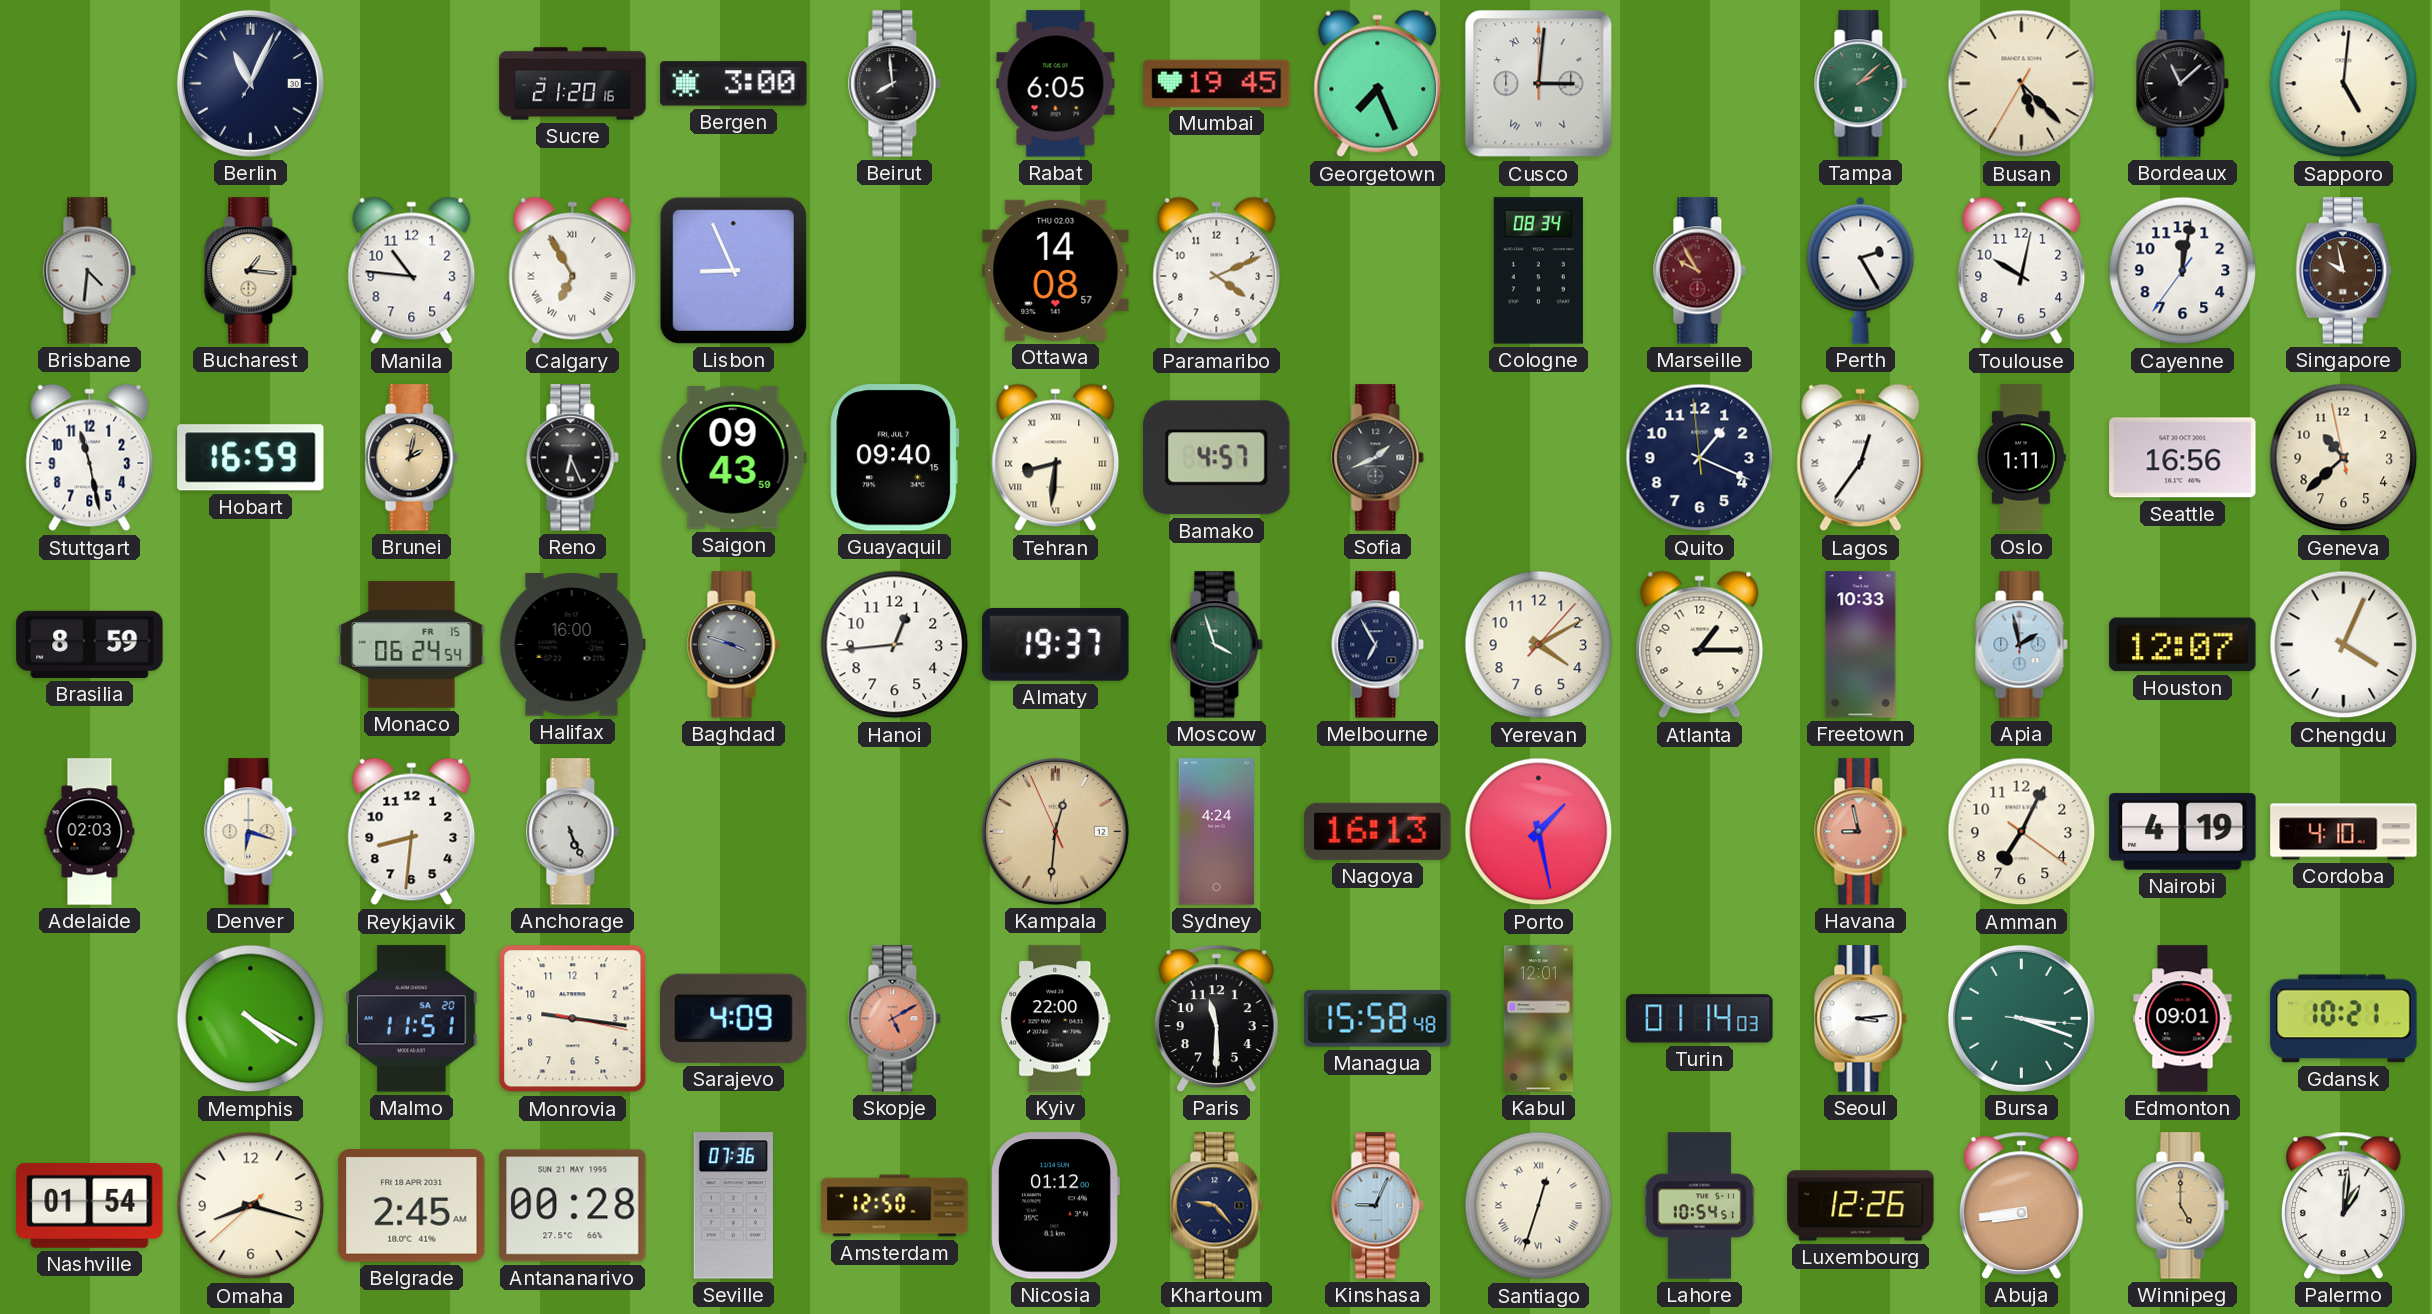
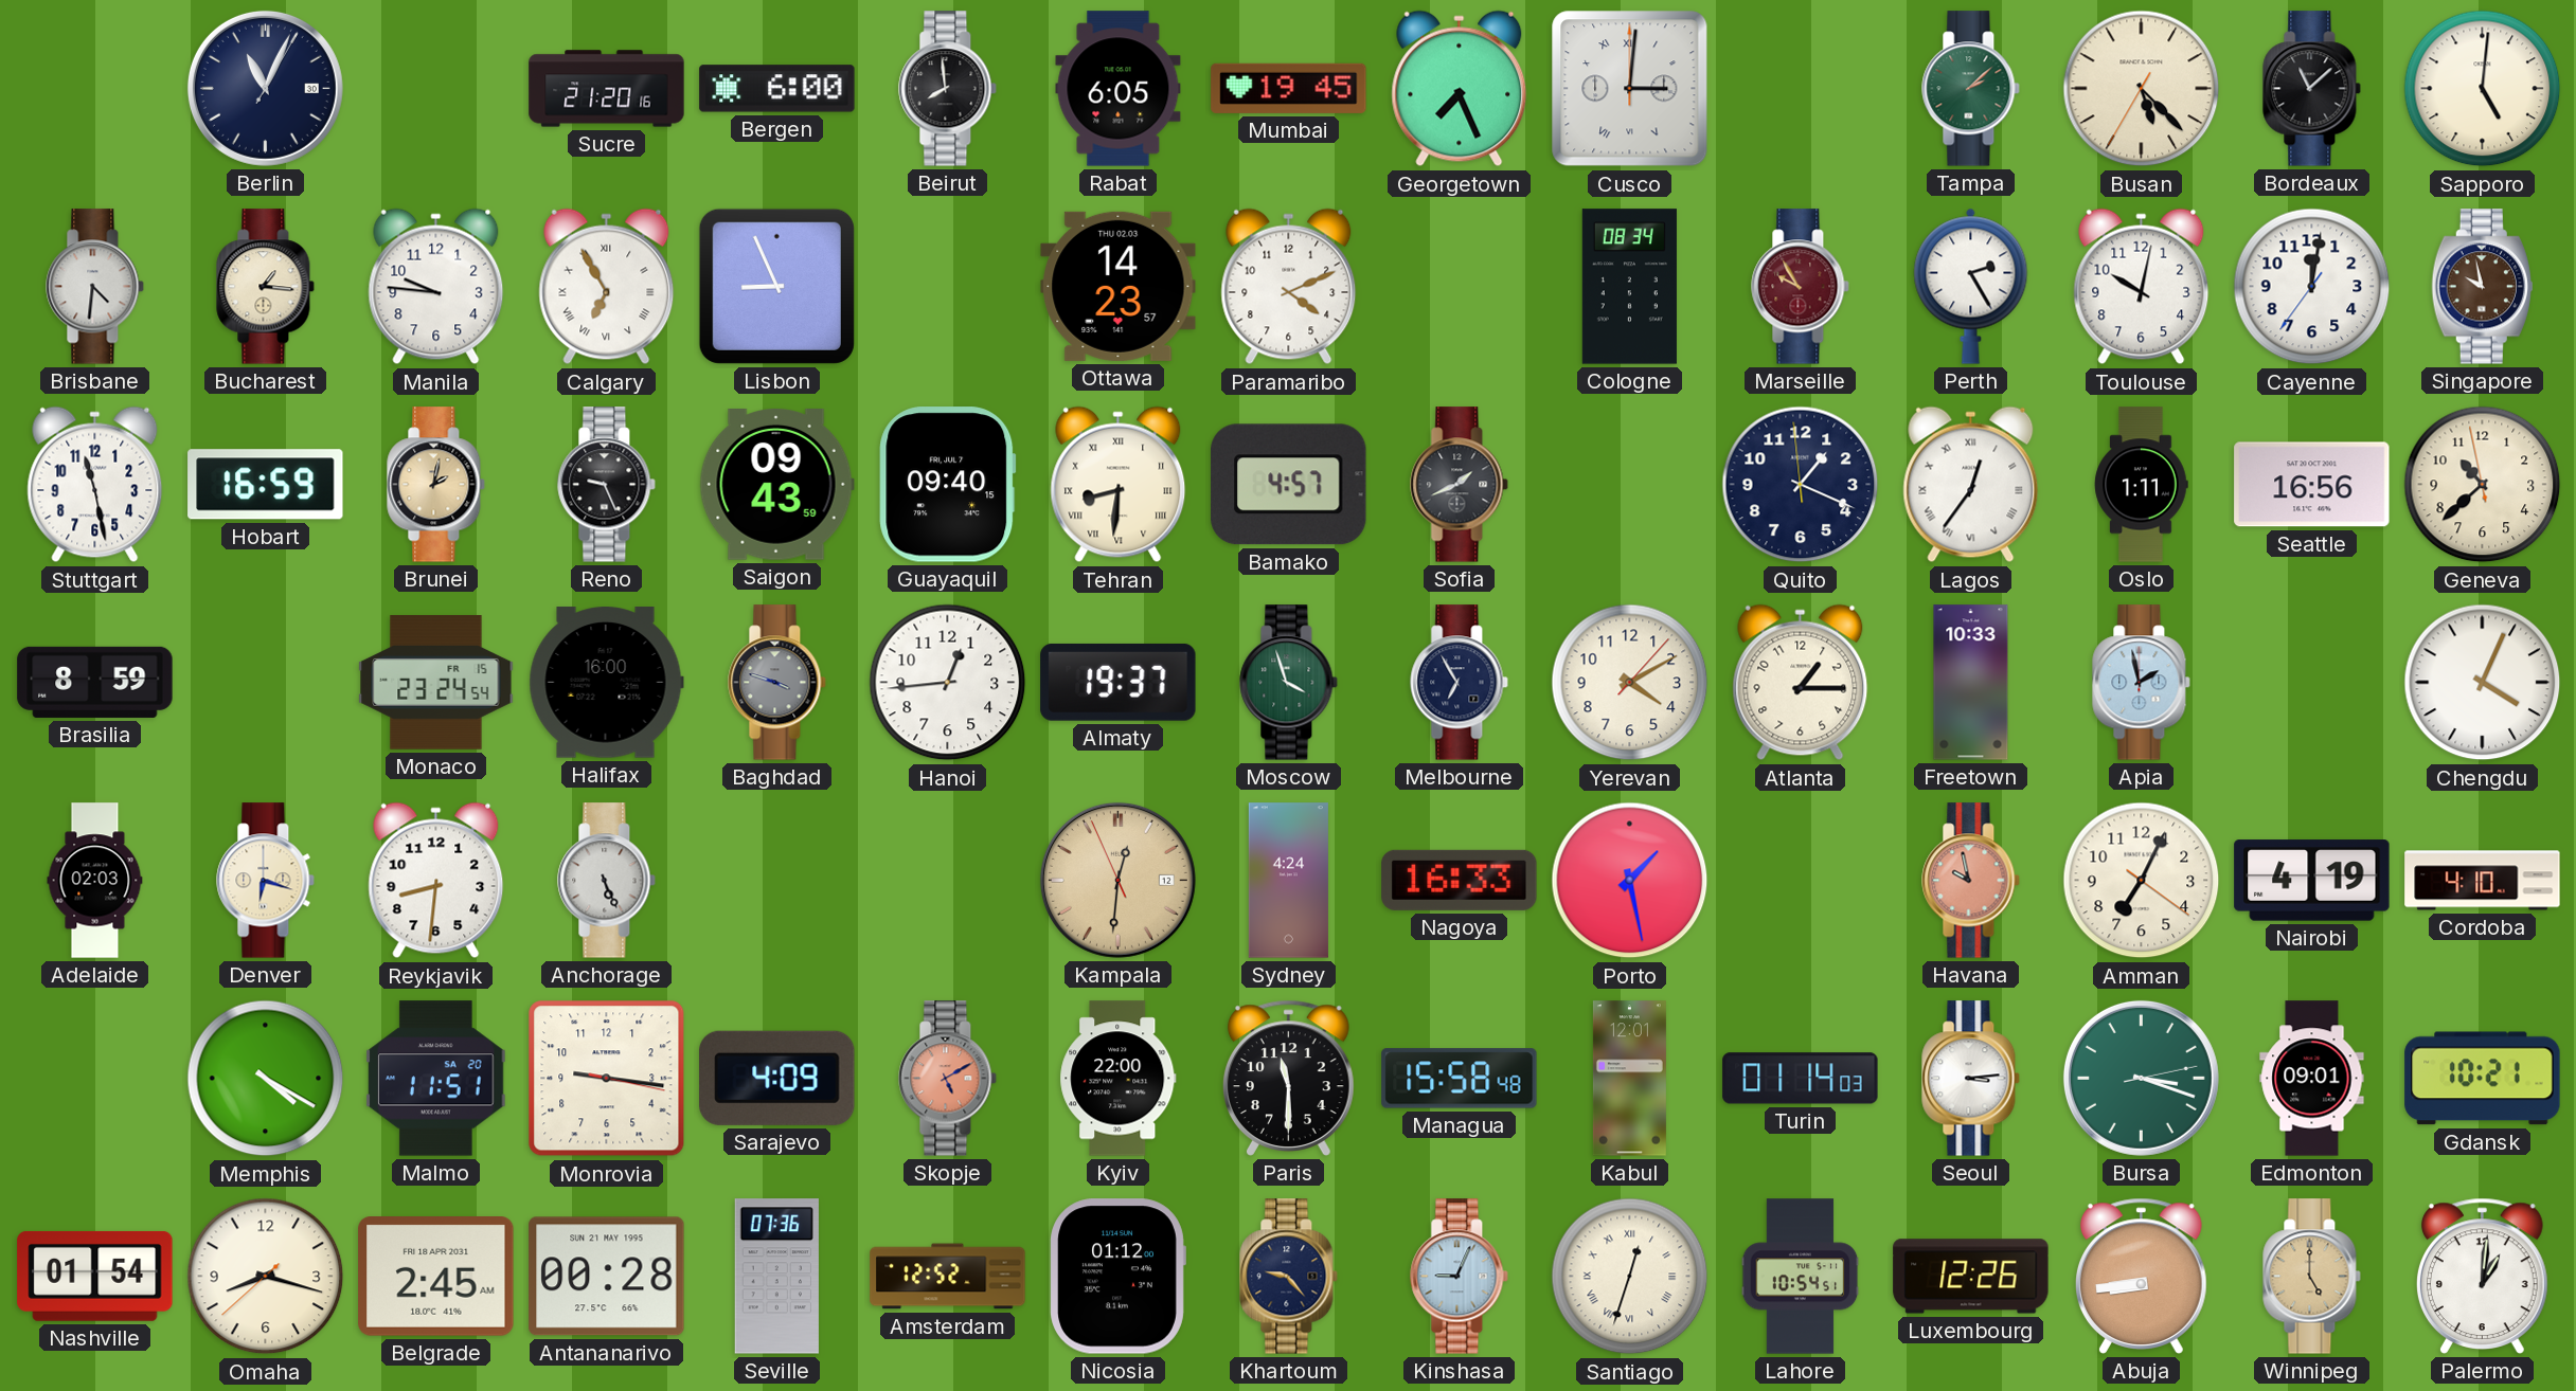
Bergen: 3:00 -> 6:00 (777, 89)
Manila: 10:46 -> 9:46 (436, 287)
Ottawa: 14:08 -> 14:23 (1119, 286)
Reno: 6:26 -> 9:26 (607, 485)
Monaco: 06:24 -> 23:24 (436, 683)
Houston: 12:07 -> none (2183, 645)
Nagoya: 16:13 -> 16:33 (1460, 880)
Havana: 8:58 -> 9:58 (1971, 881)
Bursa: 3:18:16 -> 3:18:13 (2141, 1078)
Amsterdam: 12:50 -> 12:52 (948, 1277)
